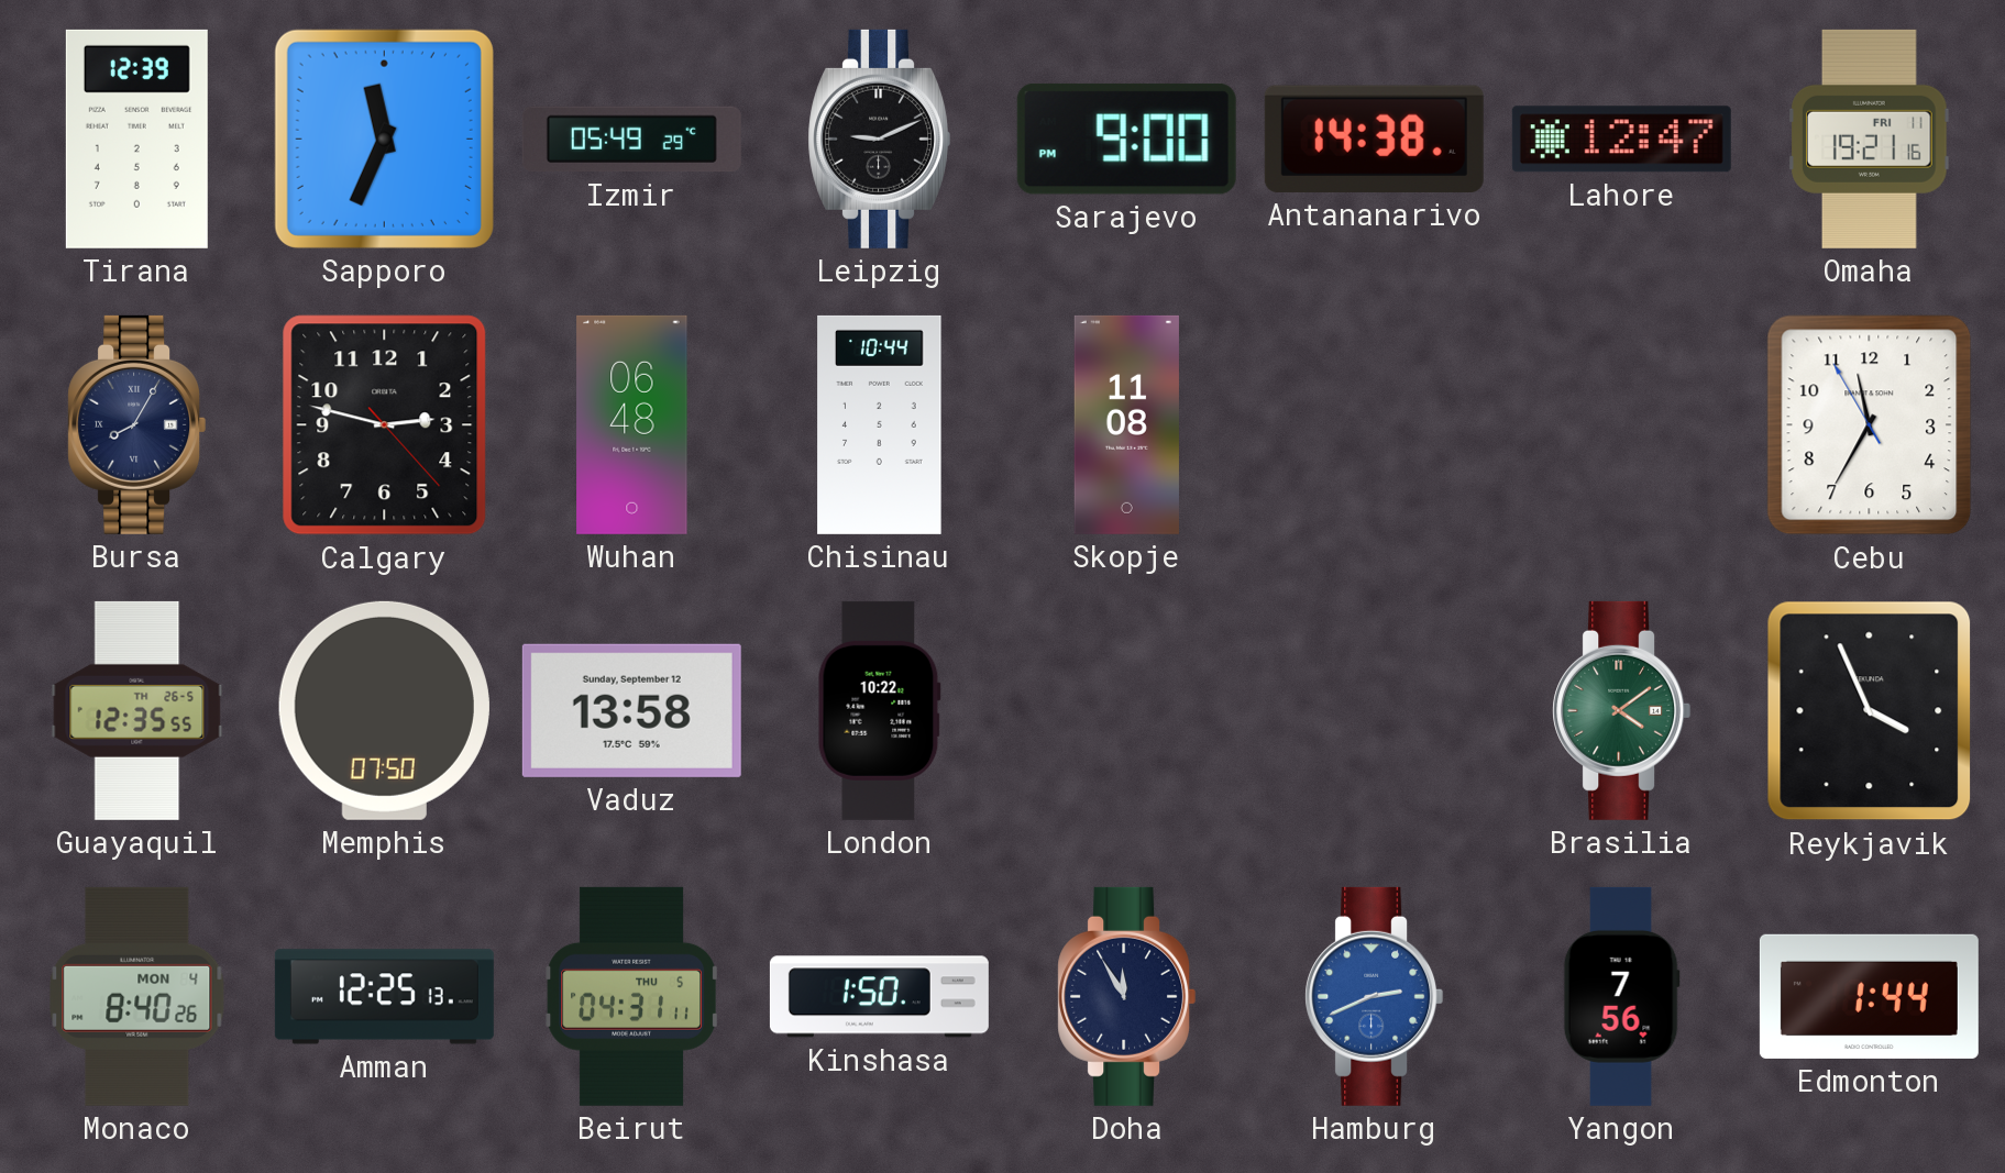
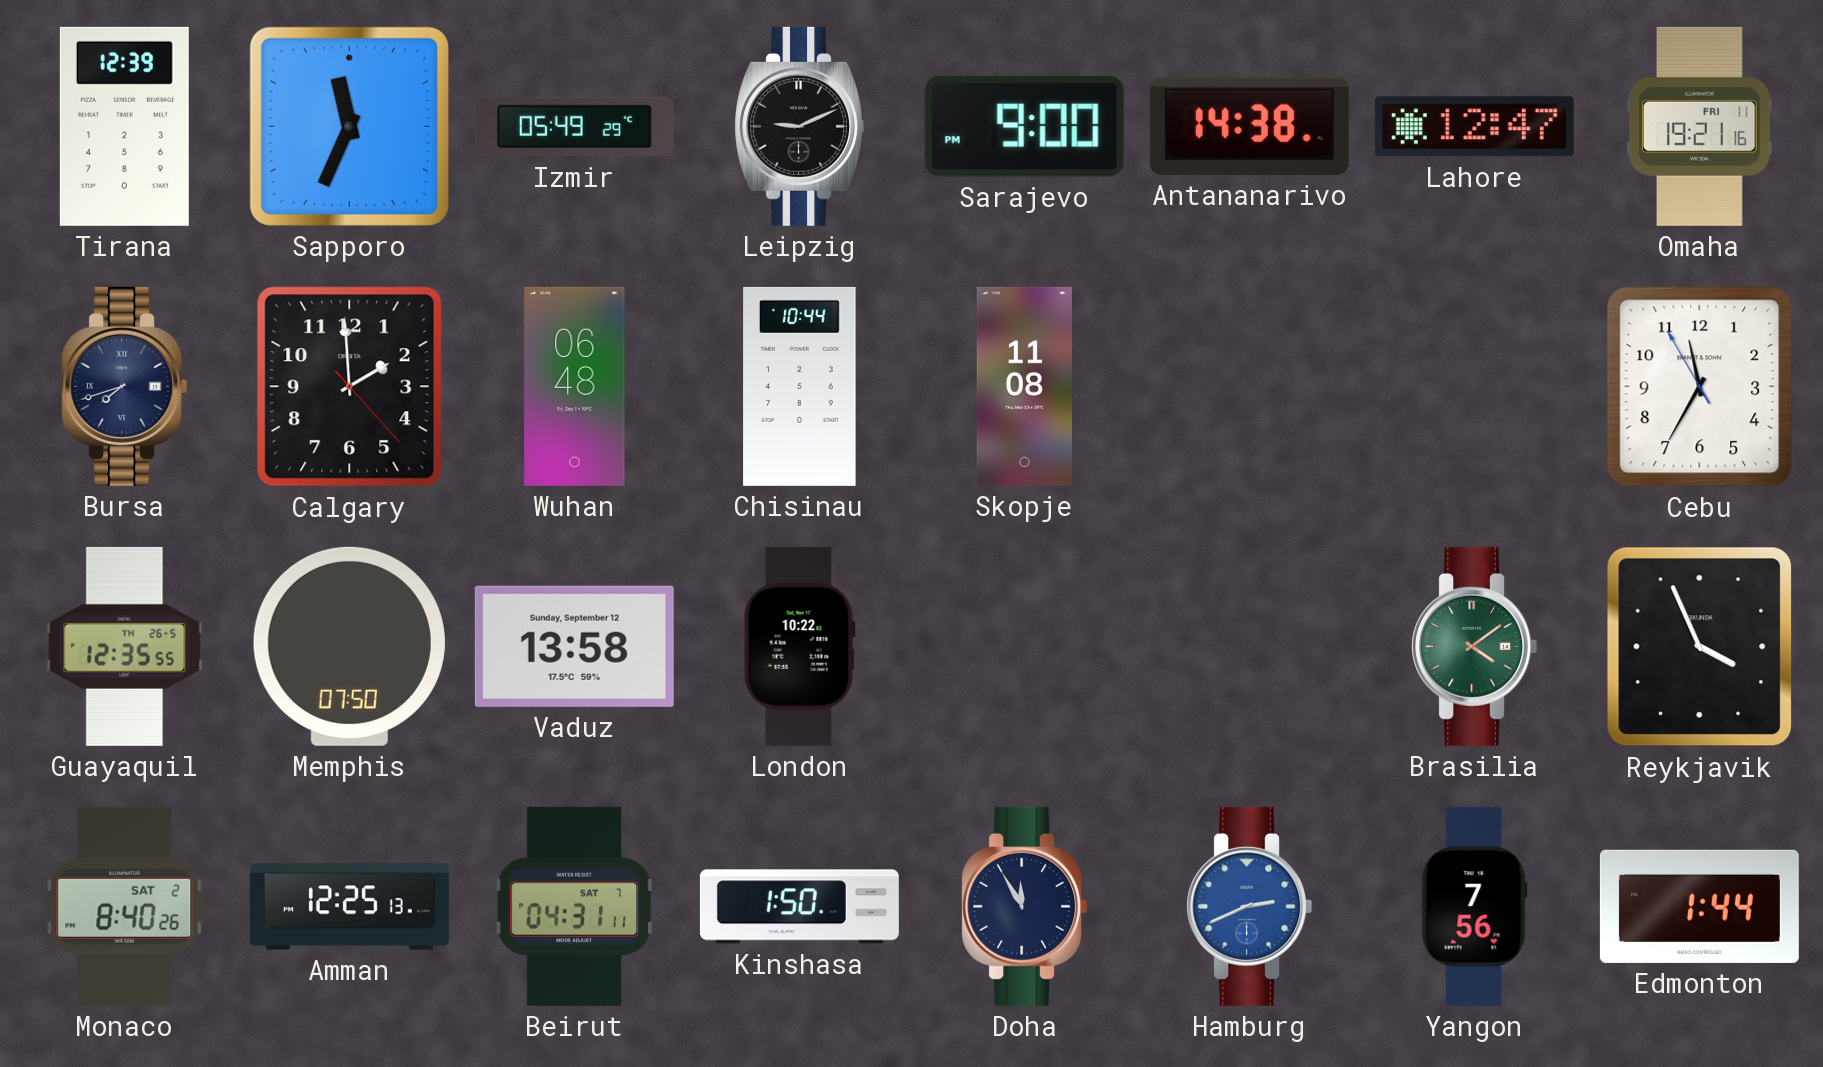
Bursa: 8:05 -> 7:42 (125, 386)
Calgary: 2:47 -> 1:59 (350, 387)
Monaco date: MON 4 -> SAT 2 (125, 906)
Beirut date: THU 5 -> SAT 7 (575, 906)
